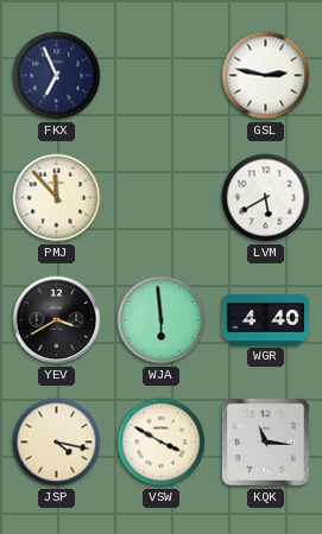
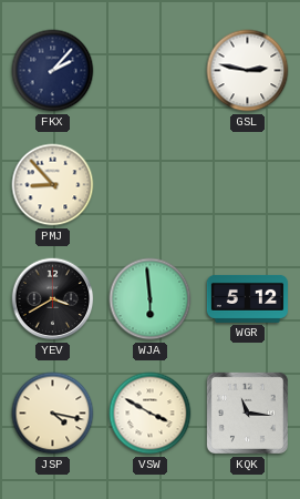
FKX: 6:56 -> 2:07 (53, 71)
PMJ: 11:53 -> 8:53 (53, 185)
LVM: 5:40 -> none (266, 198)
WGR: 4:40 -> 5:12 (247, 298)
